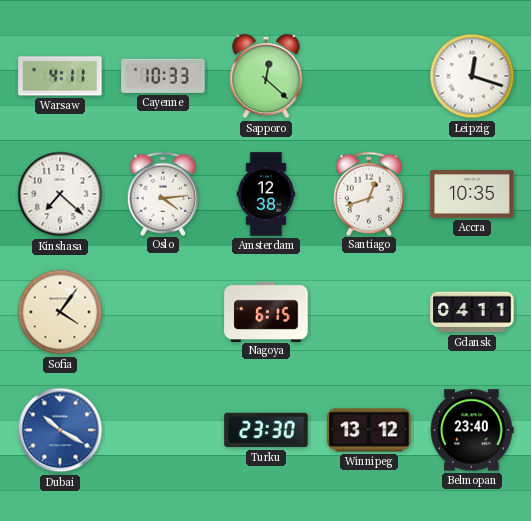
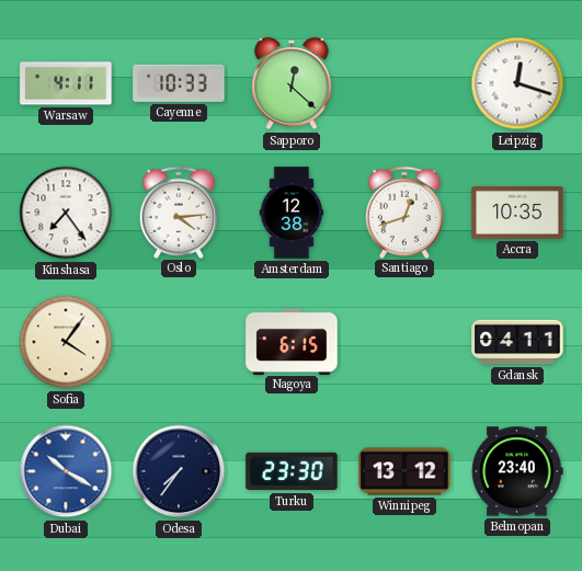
Kinshasa: 7:22 -> 7:24 (66, 213)
Odesa: none -> 7:36 (179, 471)
